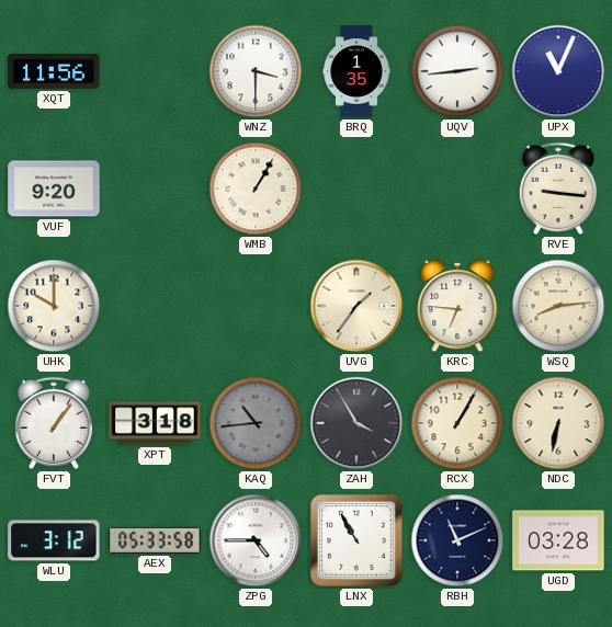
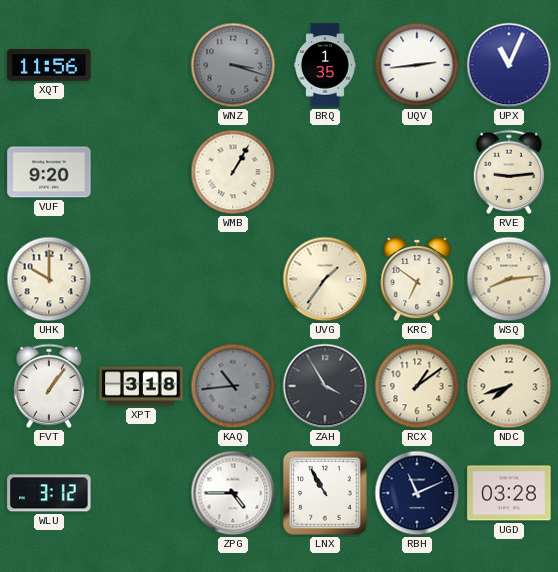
WNZ: 3:30 -> 3:18 (233, 65)
WNZ dial: white -> grey (233, 65)
RVE: 9:16 -> 9:14 (509, 172)
KRC: 6:46 -> 6:51 (417, 279)
RCX: 1:05 -> 1:09 (417, 386)
NDC: 6:32 -> 7:42 (509, 386)
AEX: 05:33 -> none (155, 540)
